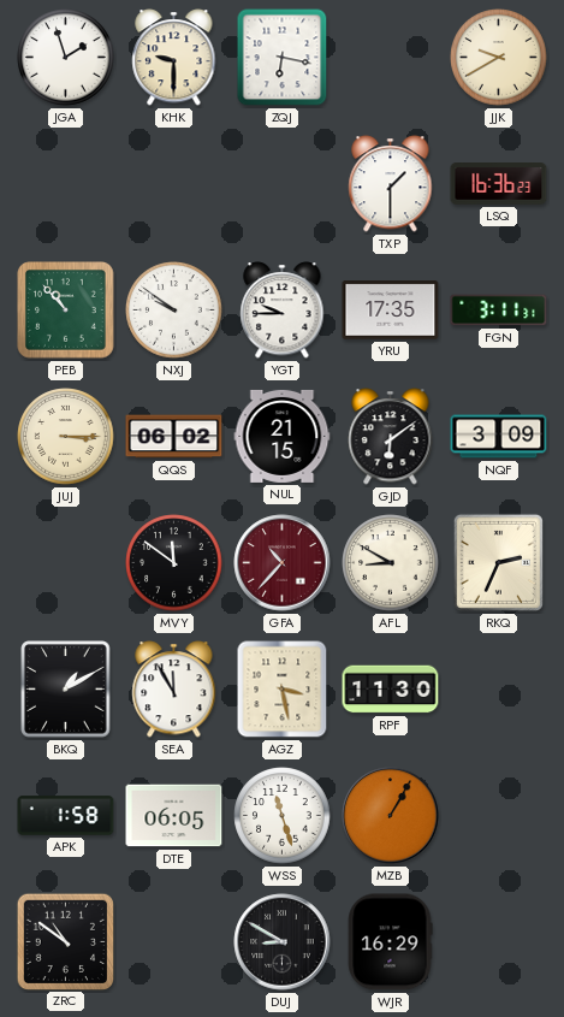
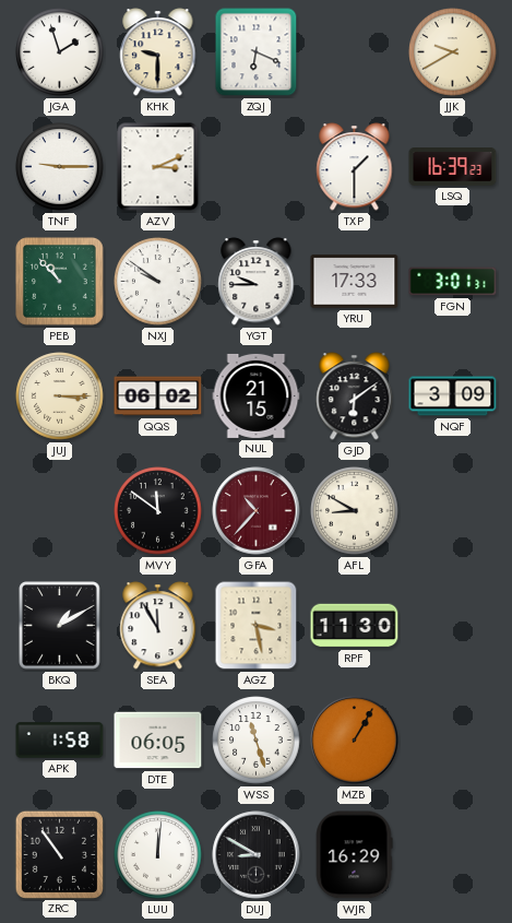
ZQJ: 6:17 -> 6:19 (257, 52)
TNF: none -> 9:15 (60, 167)
AZV: none -> 3:11 (158, 167)
LSQ: 16:36 -> 16:39 (453, 167)
YRU: 17:35 -> 17:33 (355, 282)
FGN: 3:11 -> 3:01 (453, 282)
RKQ: 2:34 -> none (498, 562)
ZRC: 10:51 -> 10:54 (59, 854)
LUU: none -> 12:01 (158, 855)
